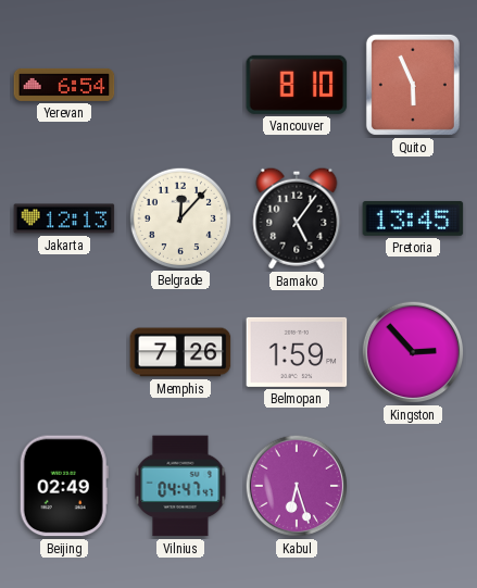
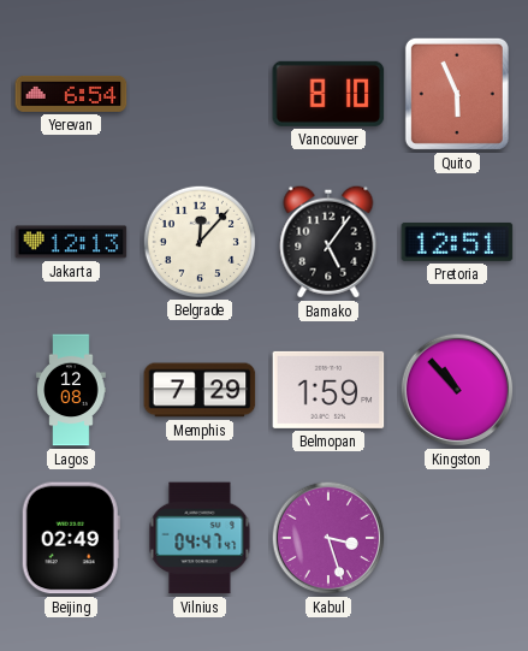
Pretoria: 13:45 -> 12:51 (457, 242)
Lagos: none -> 12:08 (71, 390)
Memphis: 7:26 -> 7:29 (200, 390)
Kingston: 2:53 -> 10:53 (457, 390)
Kabul: 6:27 -> 3:27 (328, 538)
